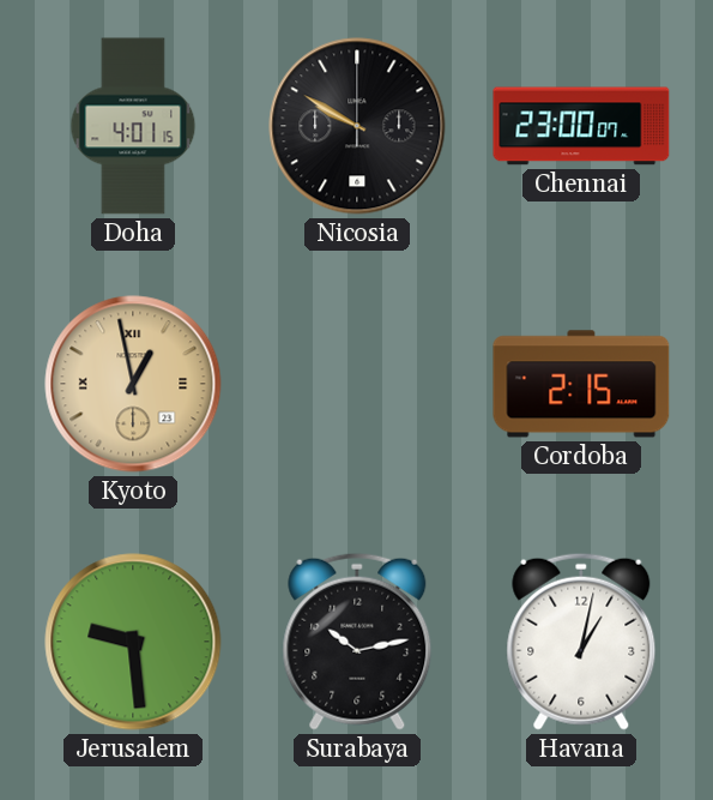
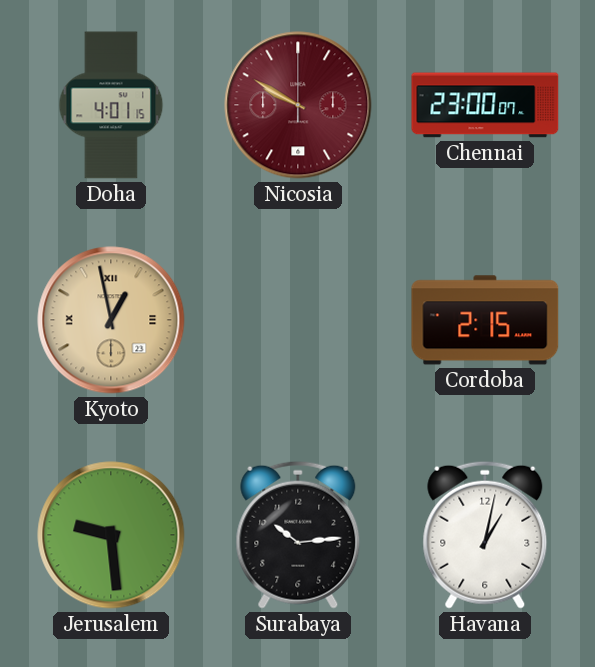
Nicosia dial: black -> burgundy (298, 105)
Surabaya: 10:13 -> 10:14 (298, 535)
